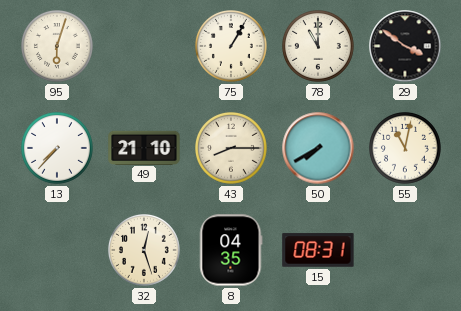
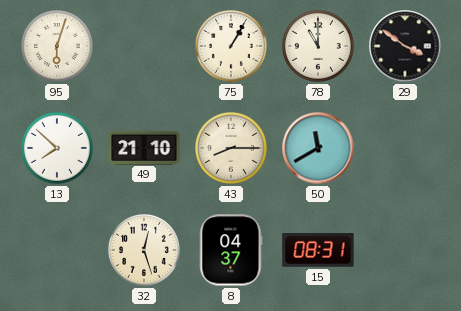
13: 7:37 -> 7:52 (58, 149)
50: 7:40 -> 11:40 (318, 148)
55: 11:02 -> none (406, 149)
8: 04:35 -> 04:37 (231, 250)
